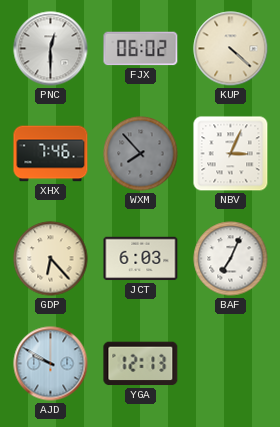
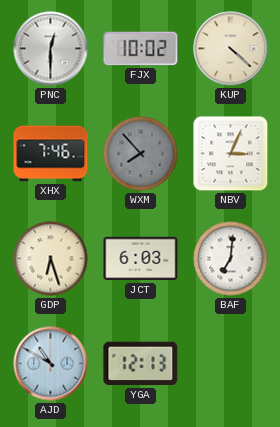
FJX: 06:02 -> 10:02 (141, 49)
GDP: 6:23 -> 6:27 (51, 259)
BAF: 7:04 -> 7:01 (231, 259)
AJD: 9:50 -> 10:50 (51, 364)
